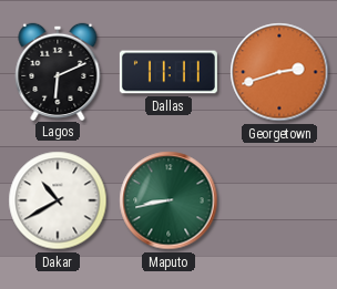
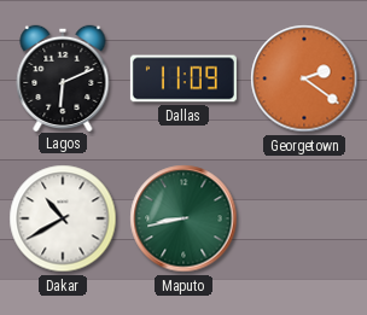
Dallas: 11:11 -> 11:09 (183, 78)
Georgetown: 2:42 -> 2:21 (304, 78)
